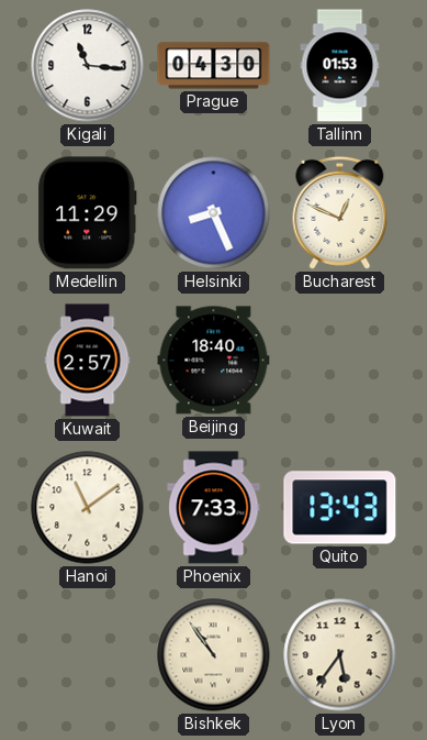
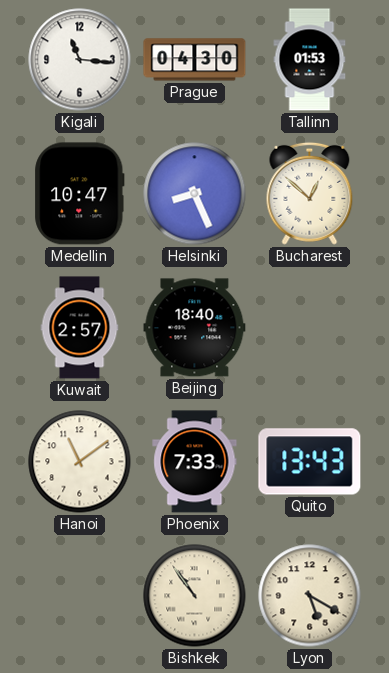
Medellin: 11:29 -> 10:47 (80, 194)
Bucharest: 12:49 -> 12:52 (310, 193)
Lyon: 5:36 -> 5:20 (310, 596)
